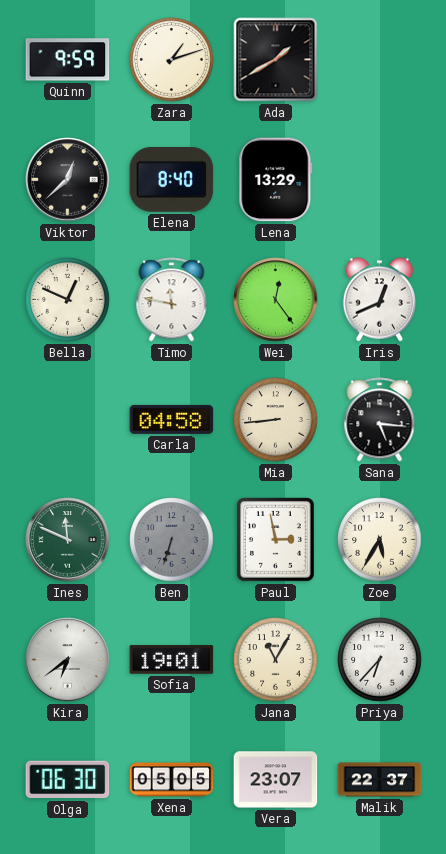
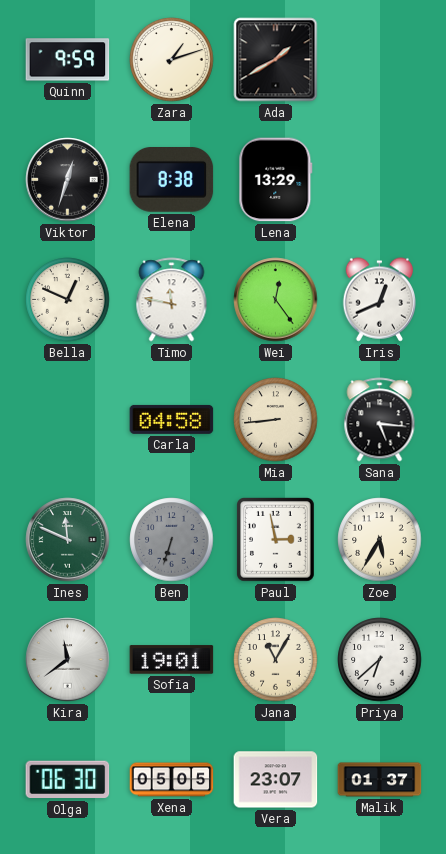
Viktor: 12:38 -> 12:33 (68, 180)
Elena: 8:40 -> 8:38 (172, 180)
Kira: 6:39 -> 11:39 (68, 660)
Priya: 6:37 -> 6:38 (380, 660)
Malik: 22:37 -> 01:37 (380, 780)
